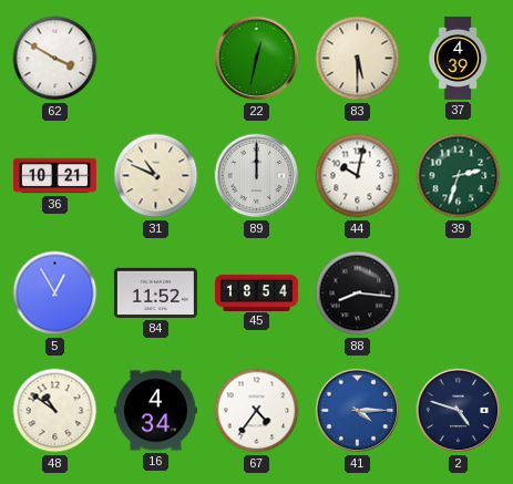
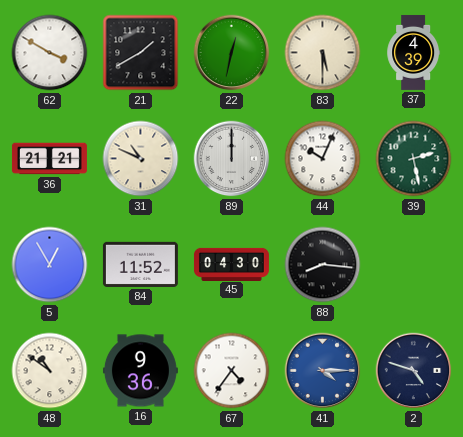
21: none -> 1:40 (141, 53)
36: 10:21 -> 21:21 (49, 159)
44: 10:02 -> 10:04 (323, 159)
39: 2:33 -> 2:28 (414, 159)
45: 18:54 -> 04:30 (231, 264)
16: 4:34 -> 9:36 (140, 371)
